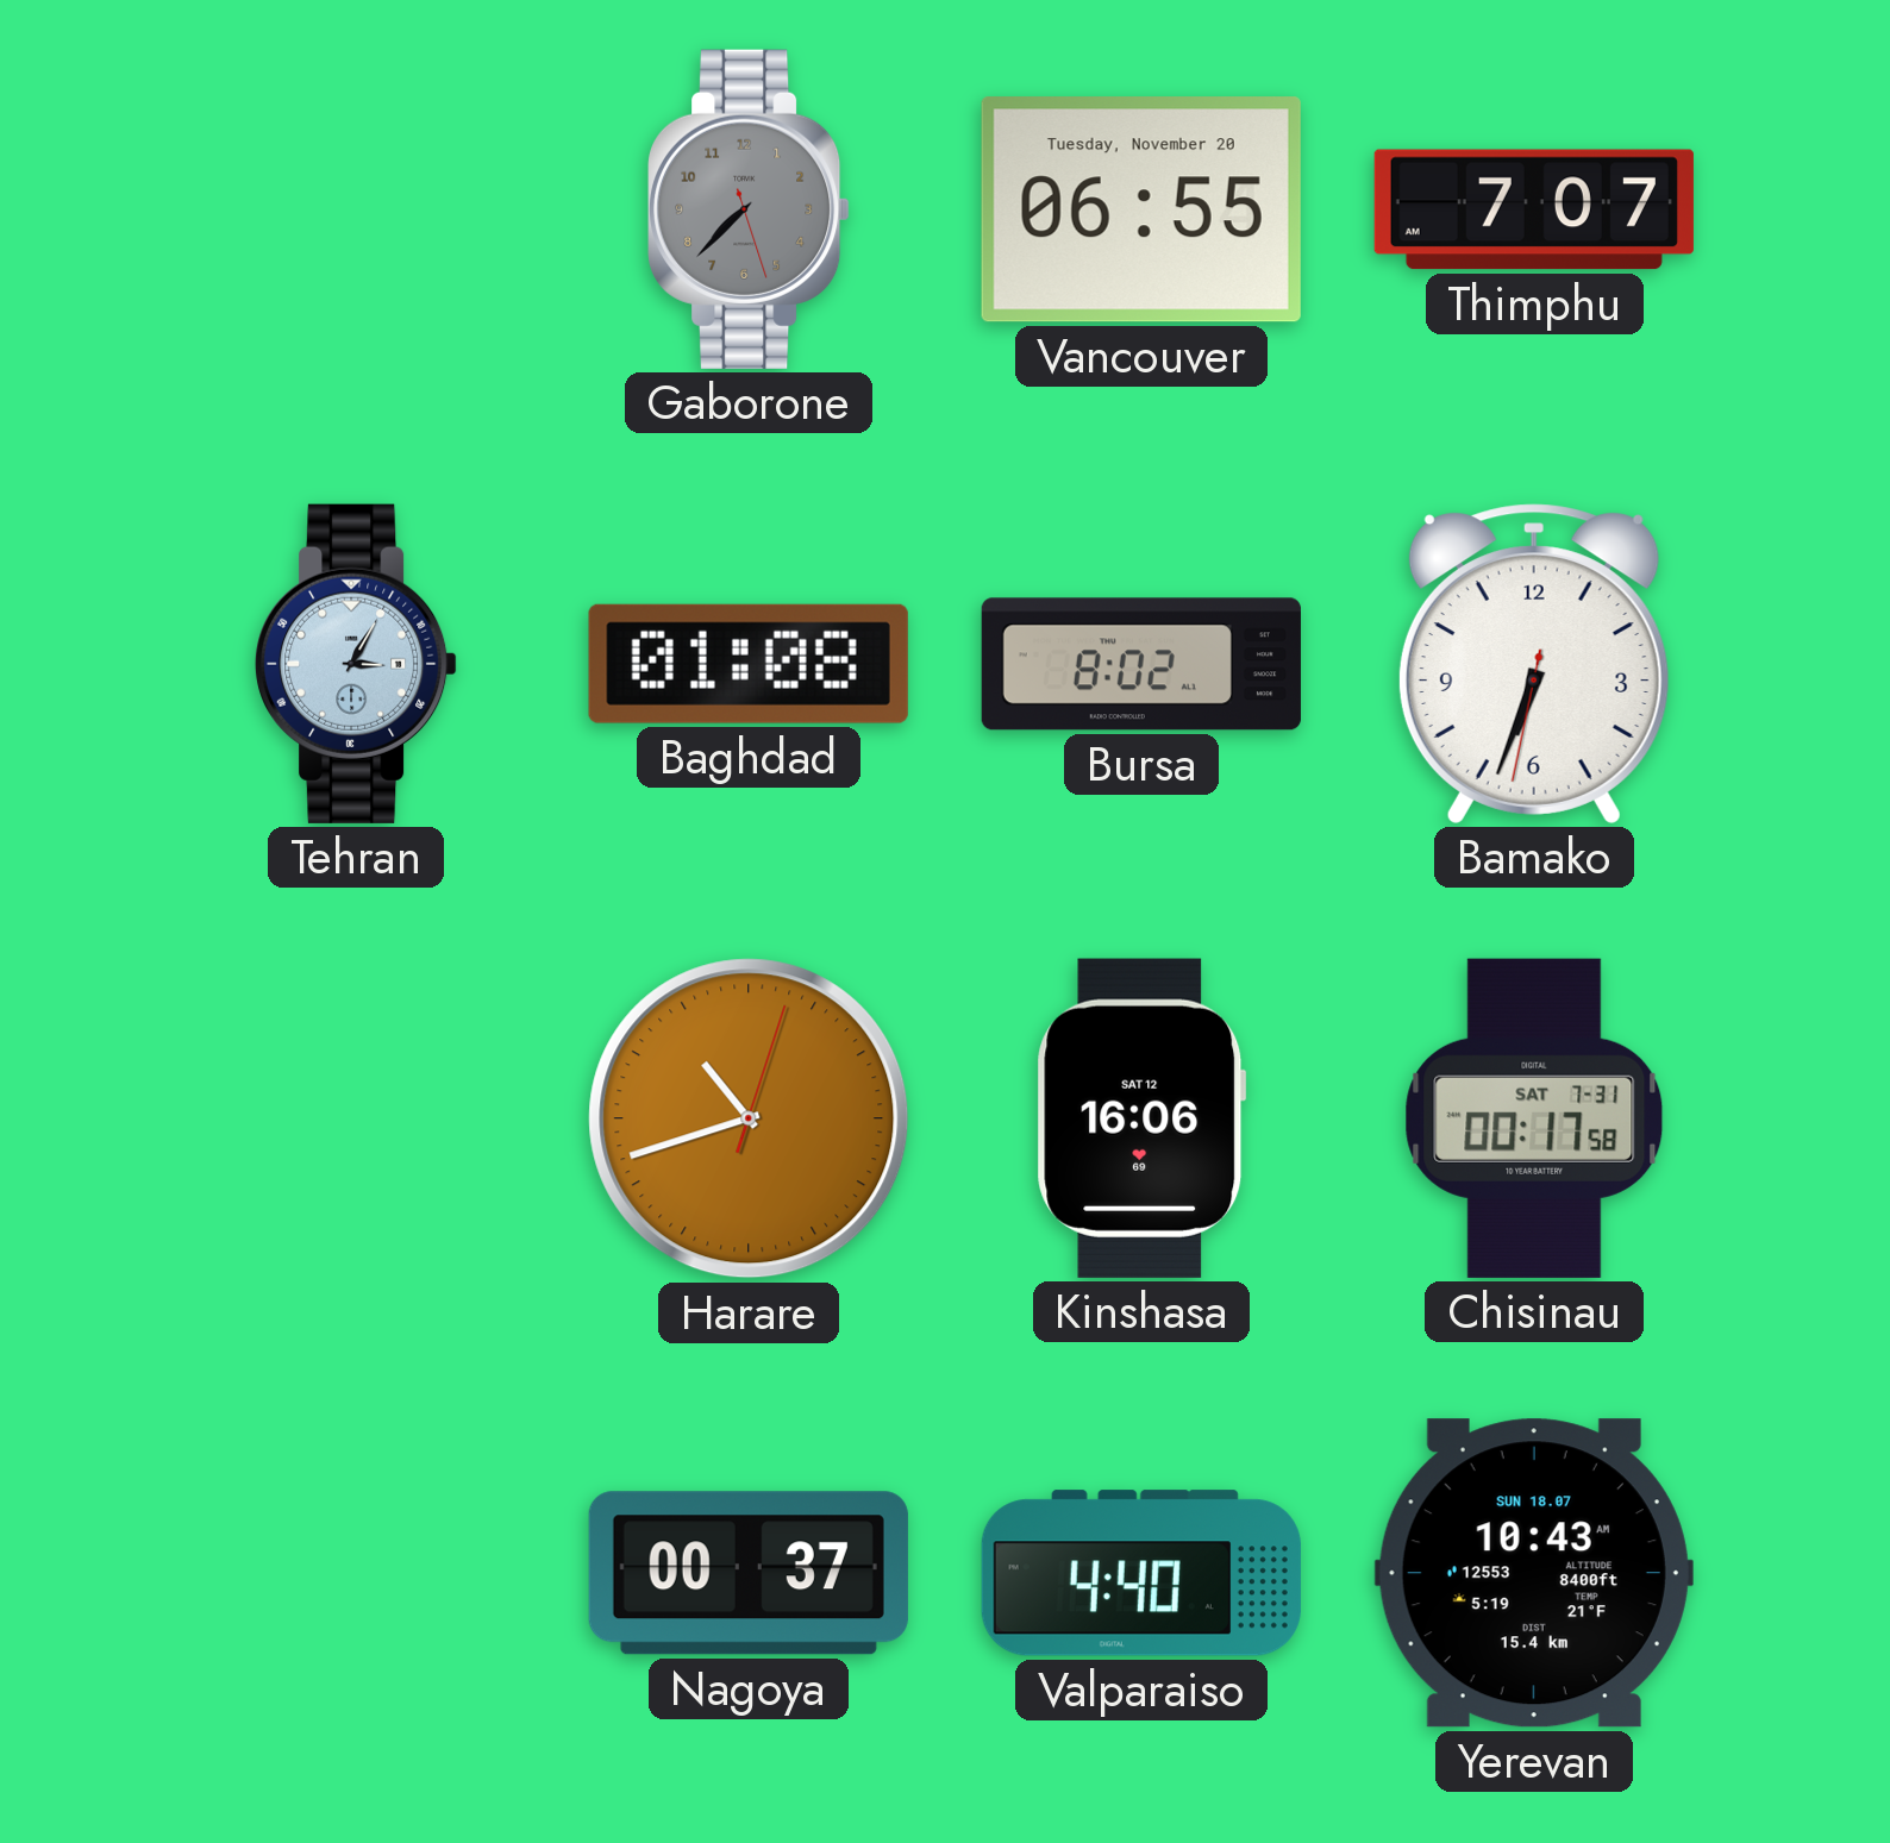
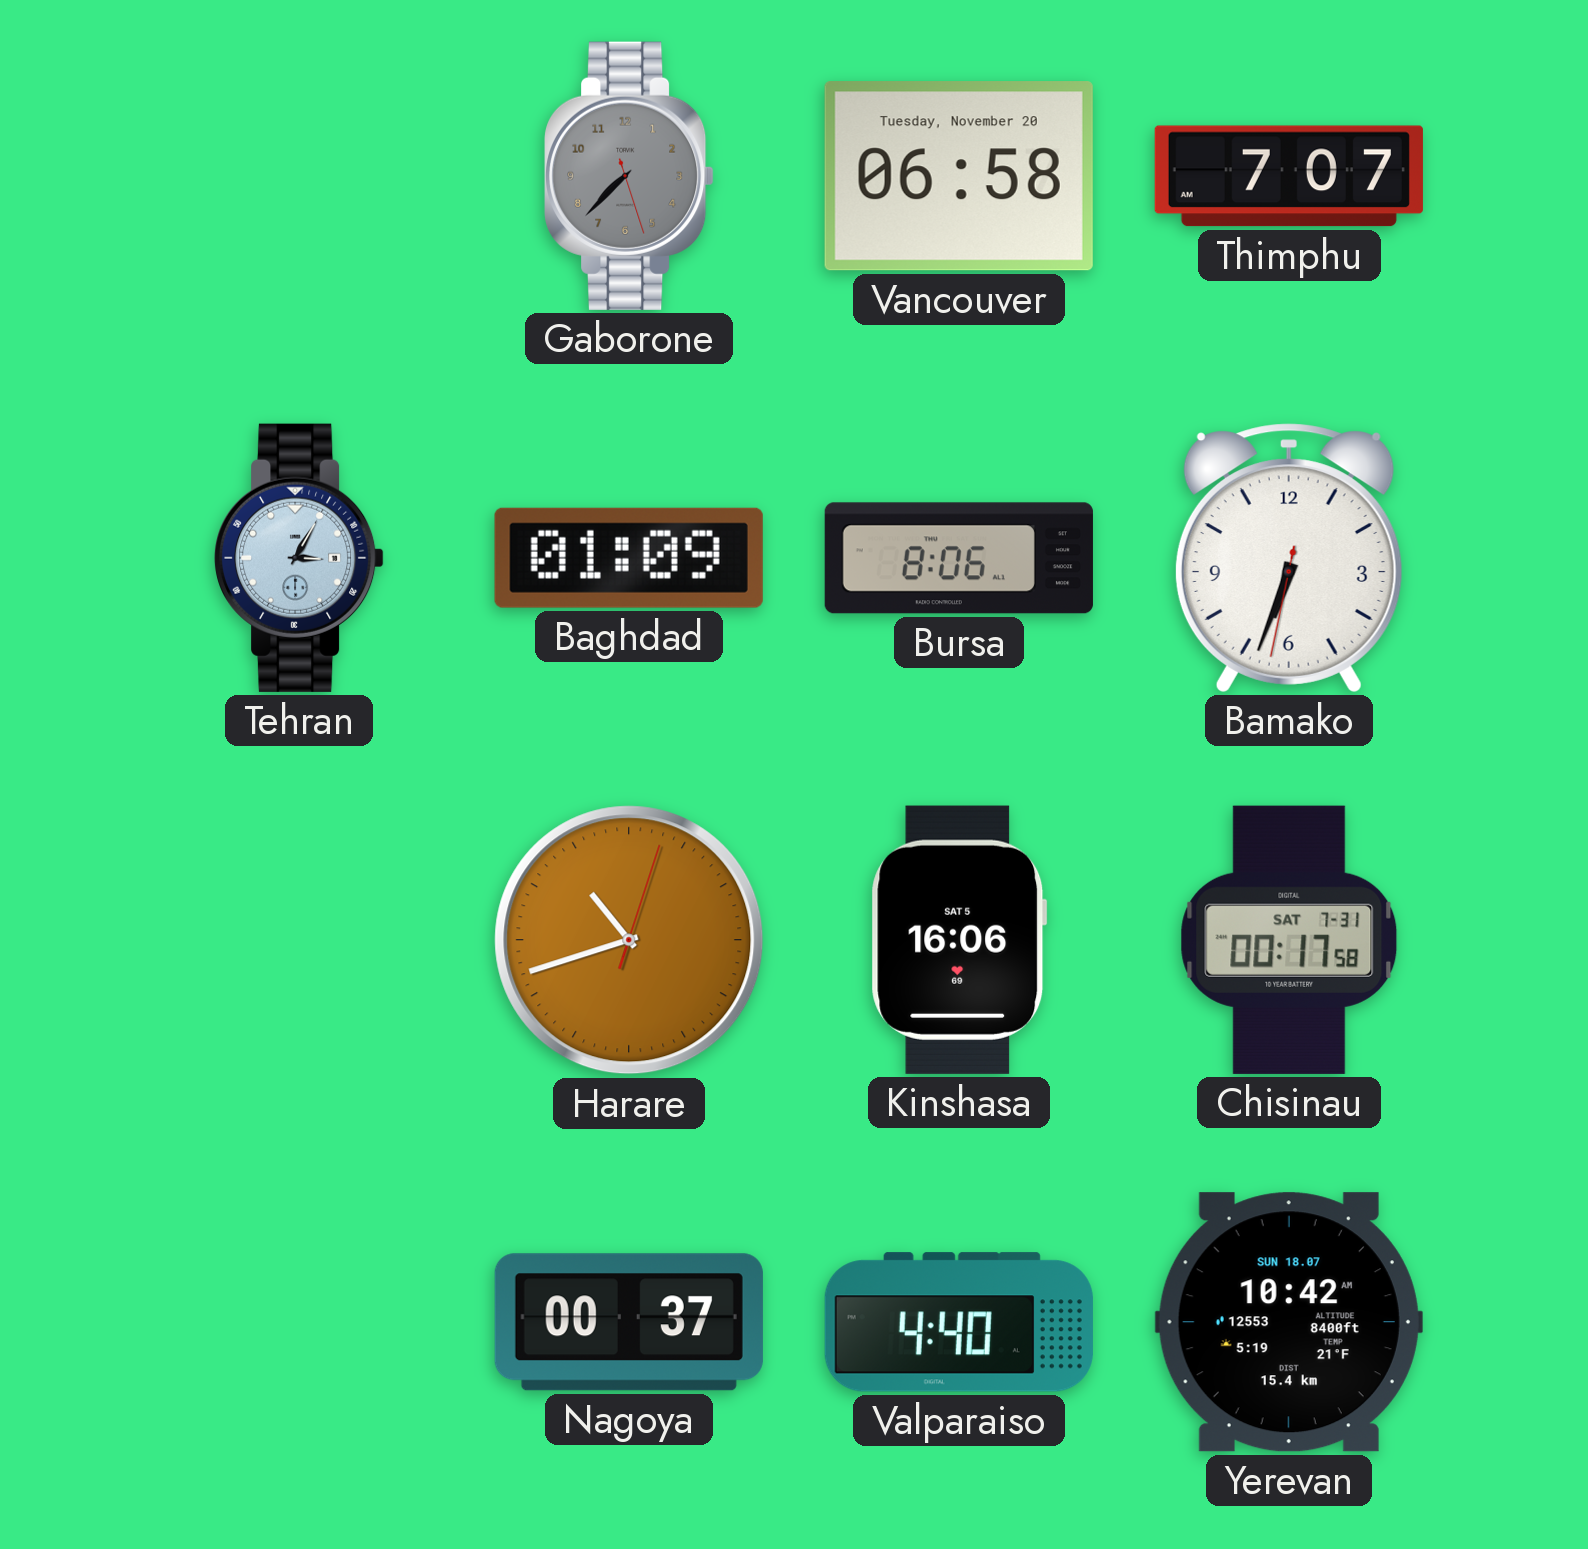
Vancouver: 06:55 -> 06:58 (959, 176)
Baghdad: 01:08 -> 01:09 (629, 558)
Bursa: 8:02 -> 8:06 (959, 558)
Kinshasa date: SAT 12 -> SAT 5 (959, 940)
Yerevan: 10:43 -> 10:42 (1289, 1322)
